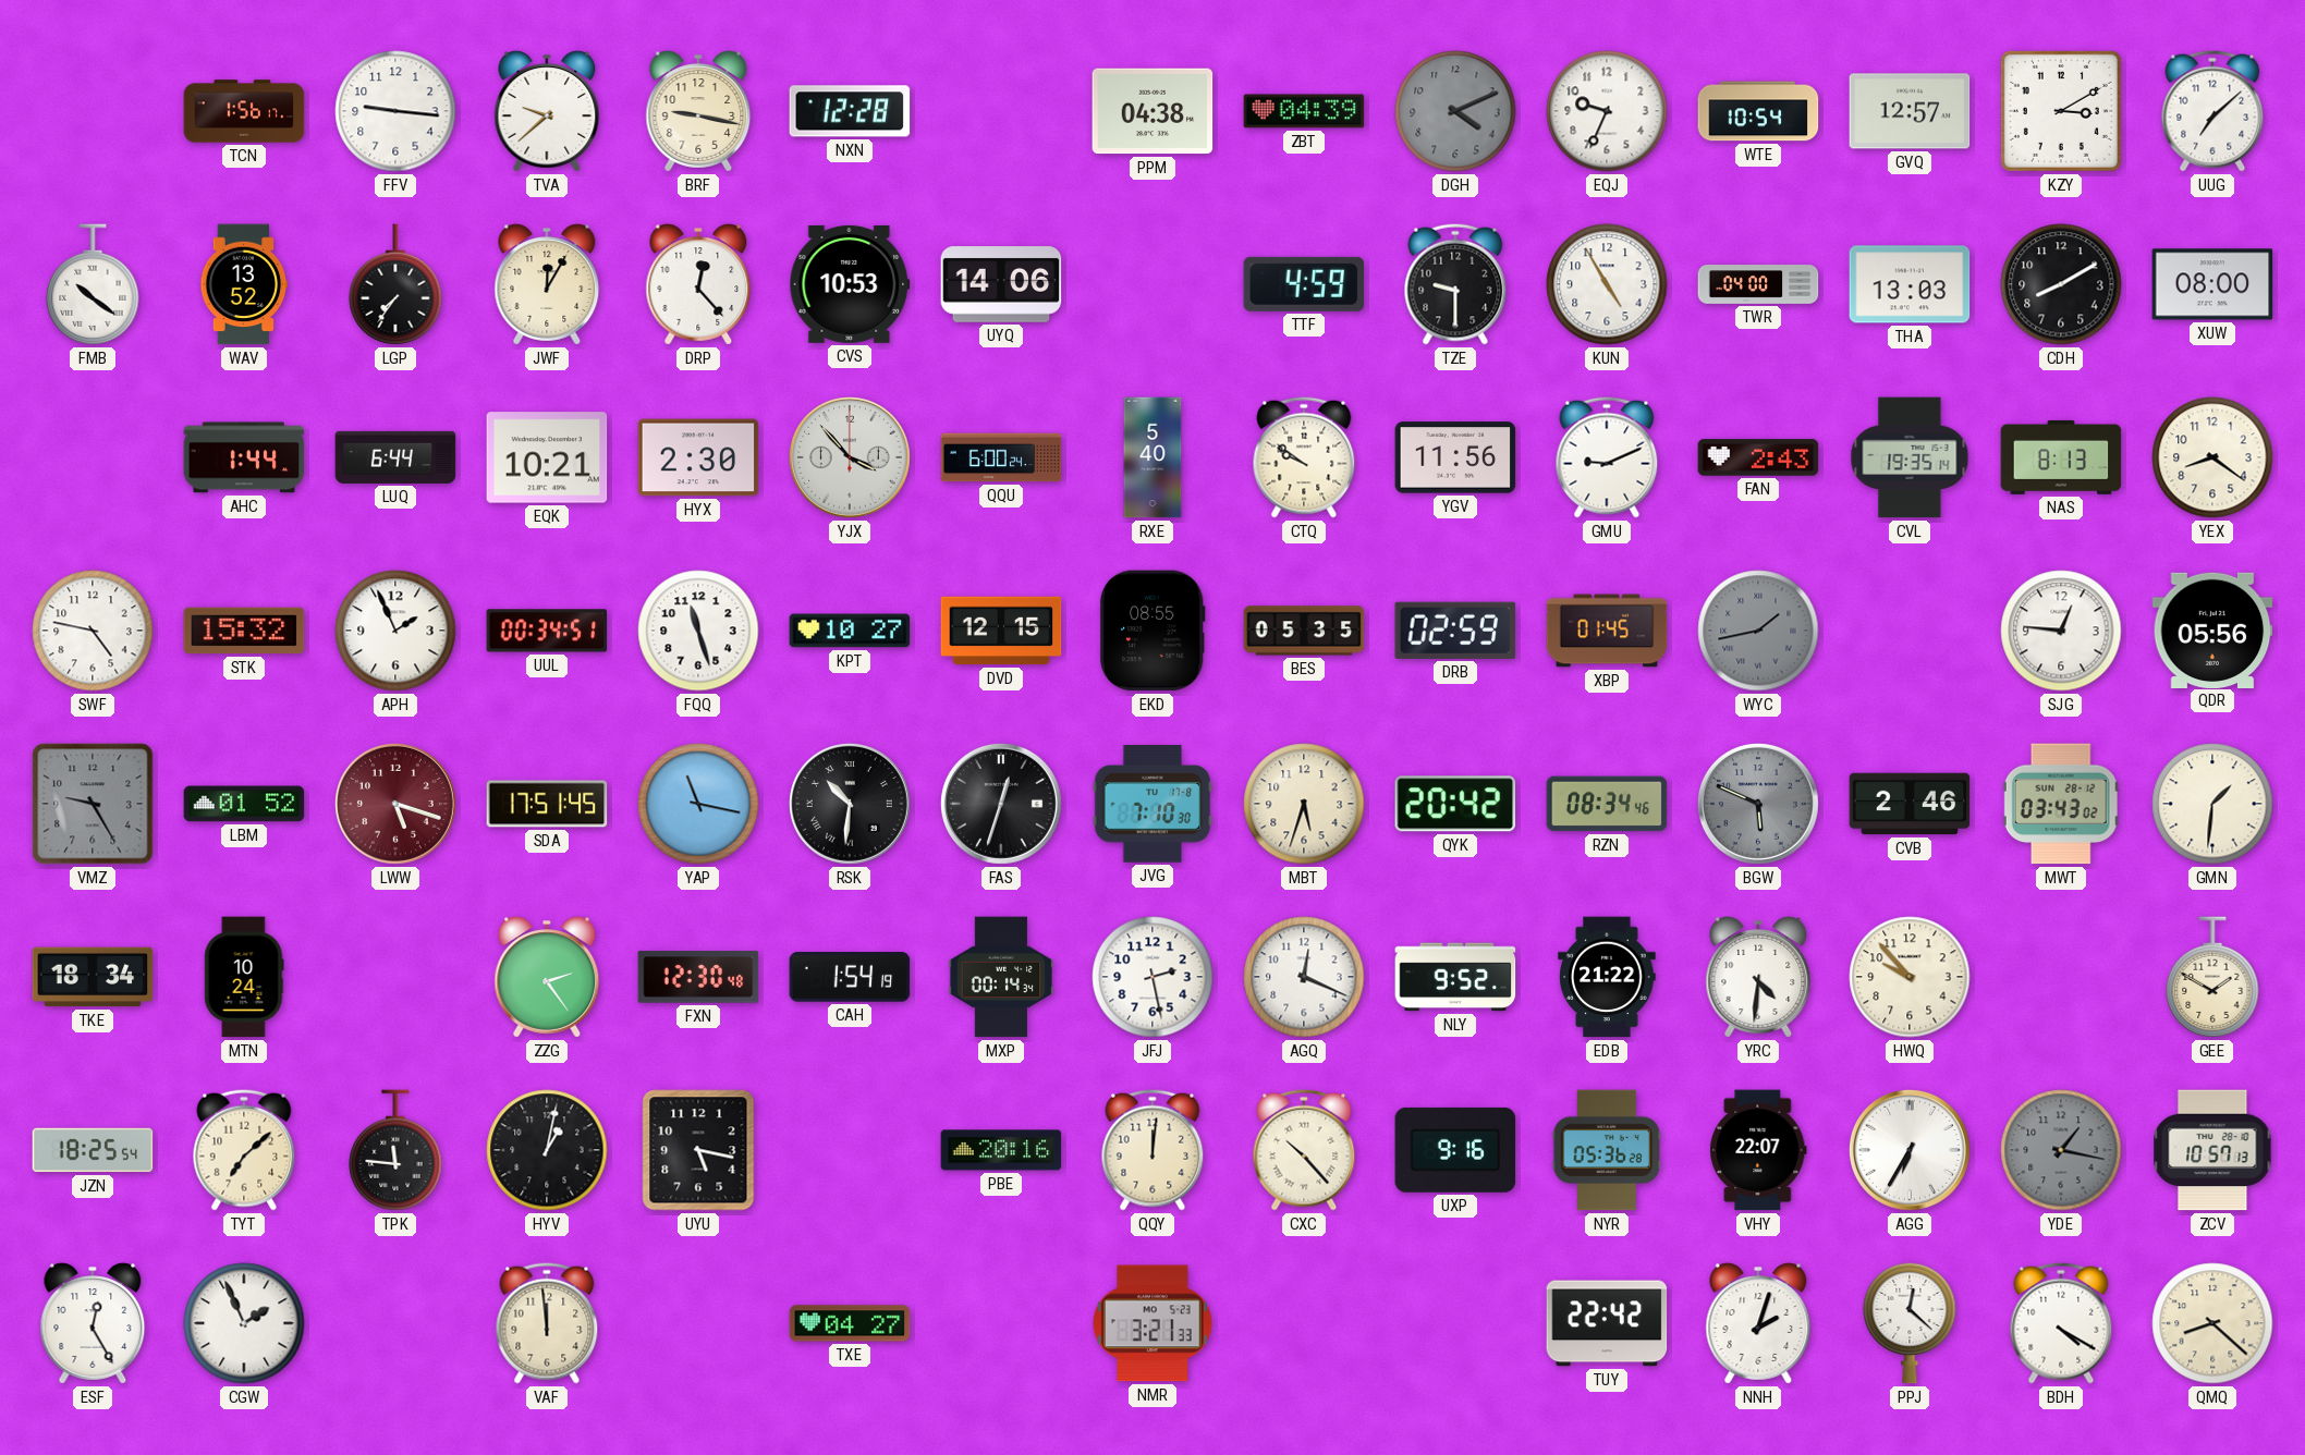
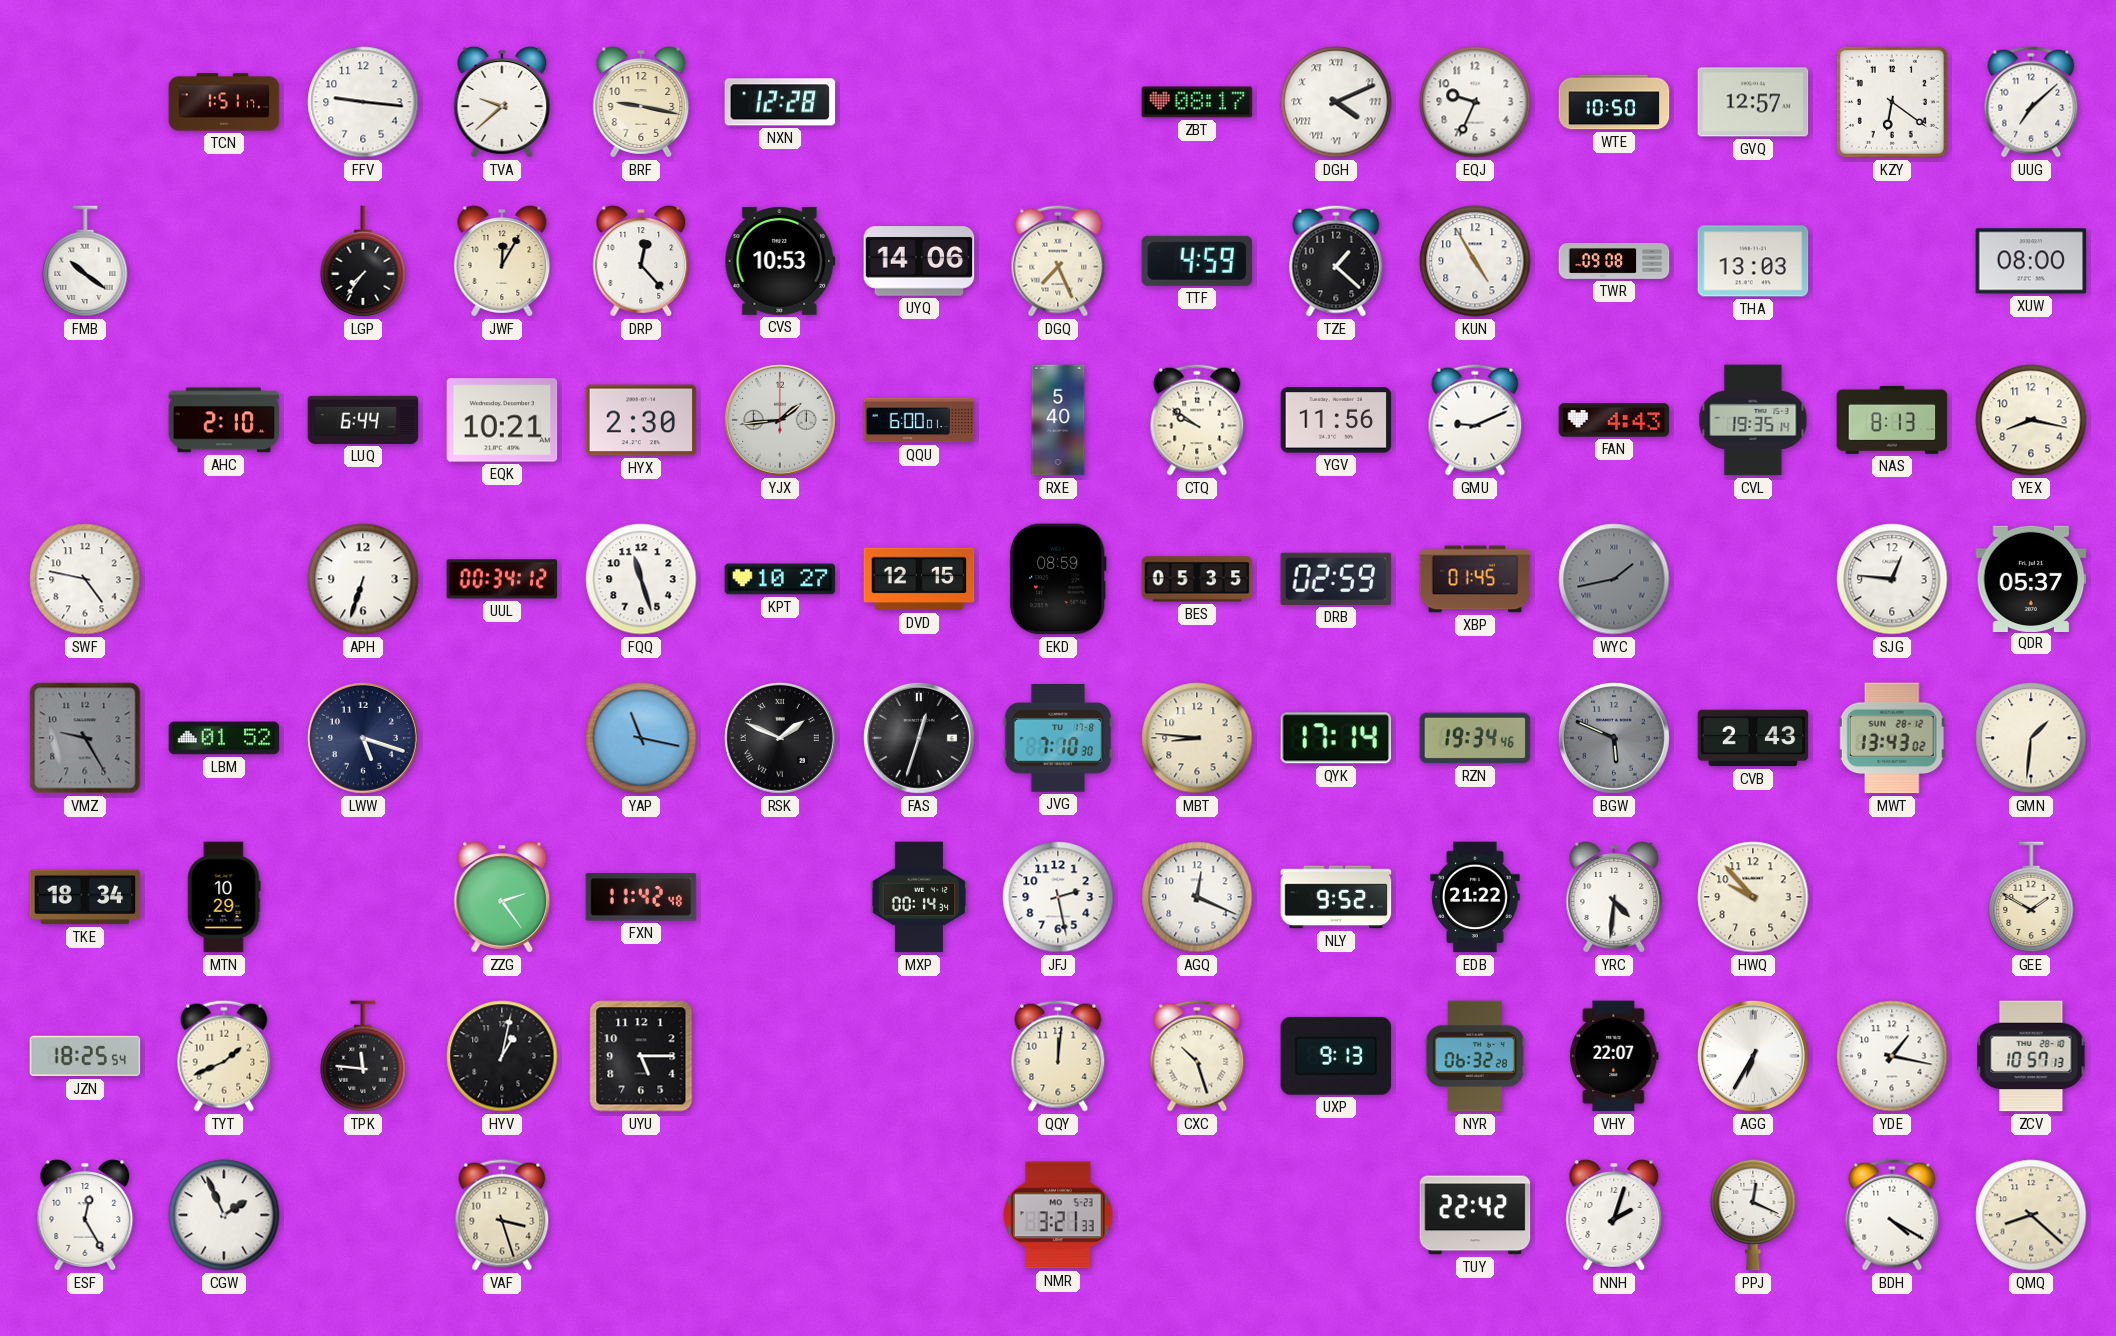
TCN: 1:56 -> 1:51 (224, 102)
PPM: 04:38 -> none (1152, 111)
ZBT: 04:39 -> 08:17 (1197, 102)
DGH dial: grey -> white (1336, 102)
DGH numerals: Arabic -> Roman (1336, 102)
WTE: 10:54 -> 10:50 (1614, 102)
KZY: 3:10 -> 6:21 (1892, 102)
WAV: 13:52 -> none (244, 284)
DGQ: none -> 7:26 (1058, 261)
TZE: 9:30 -> 1:22 (1336, 261)
TWR: 04:00 -> 09:08 (1614, 261)
CDH: 8:10 -> none (2061, 284)
AHC: 1:44 -> 2:10 (224, 420)
YJX: 3:53 -> 1:44 (780, 420)
QQU: 6:00:24 -> 6:00:01 (919, 420)
FAN: 2:43 -> 4:43 (1614, 420)
YEX: 8:21 -> 8:17 (2031, 420)
STK: 15:32 -> none (244, 631)
APH: 1:56 -> 6:33 (363, 579)
UUL: 00:34:51 -> 00:34:12 (502, 579)
EKD: 08:55 -> 08:59 (1058, 579)
QDR: 05:56 -> 05:37 (2031, 578)
LWW dial: burgundy -> navy (363, 738)
SDA: 17:51 -> none (547, 804)
RSK: 10:31 -> 1:49 (780, 738)
MBT: 5:33 -> 8:46 (1197, 738)
QYK: 20:42 -> 17:14 (1336, 738)
RZN: 08:34 -> 19:34 (1475, 738)
CVB: 2:46 -> 2:43 (1753, 738)
MWT: 03:43 -> 13:43 (1892, 738)
MTN: 10:24 -> 10:29 (224, 897)
FXN: 12:30 -> 11:42 (641, 897)
CAH: 1:54 -> none (850, 977)
TYT: 7:08 -> 1:41 (224, 1056)
UYU: 5:17 -> 5:15 (641, 1056)
PBE: 20:16 -> none (1001, 1150)
CXC: 10:23 -> 10:27 (1197, 1056)
UXP: 9:16 -> 9:13 (1336, 1056)
NYR: 05:36 -> 06:32 (1475, 1056)
YDE dial: grey -> white (1892, 1056)
VAF: 11:59 -> 3:27 (502, 1215)
TXE: 04:27 -> none (850, 1323)
PPJ: 12:22 -> 12:19 (1753, 1215)
